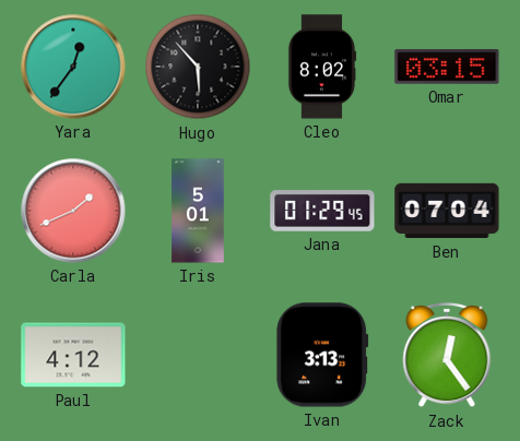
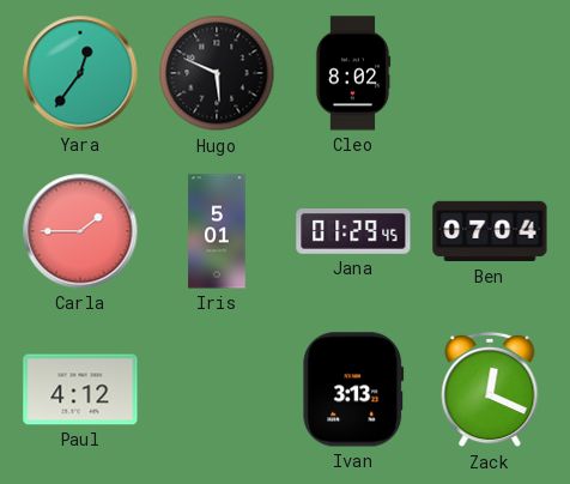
Hugo: 5:53 -> 5:49 (217, 73)
Omar: 03:15 -> none (447, 68)
Carla: 1:41 -> 1:45 (80, 231)
Zack: 12:24 -> 12:19 (490, 389)
